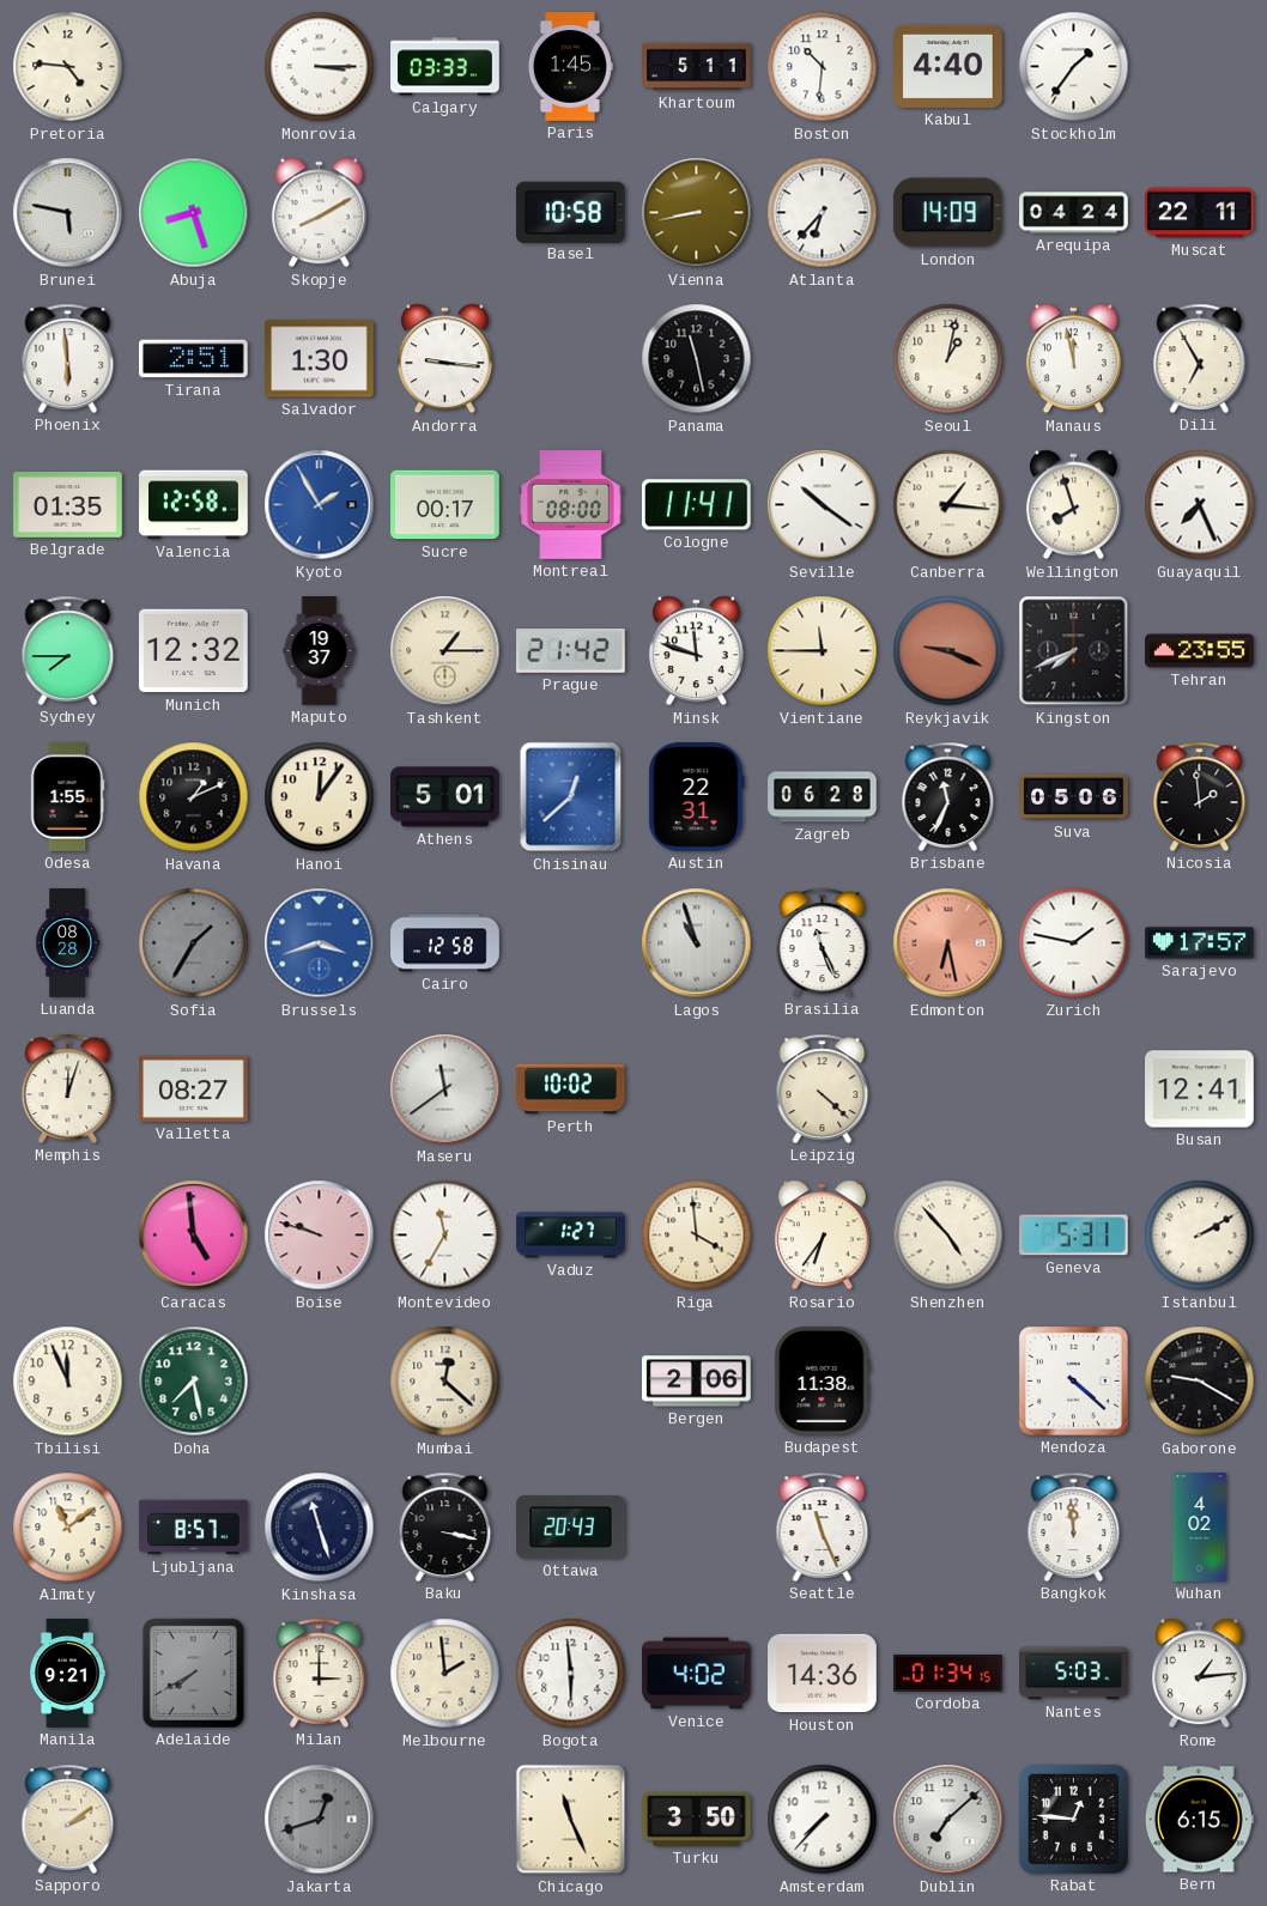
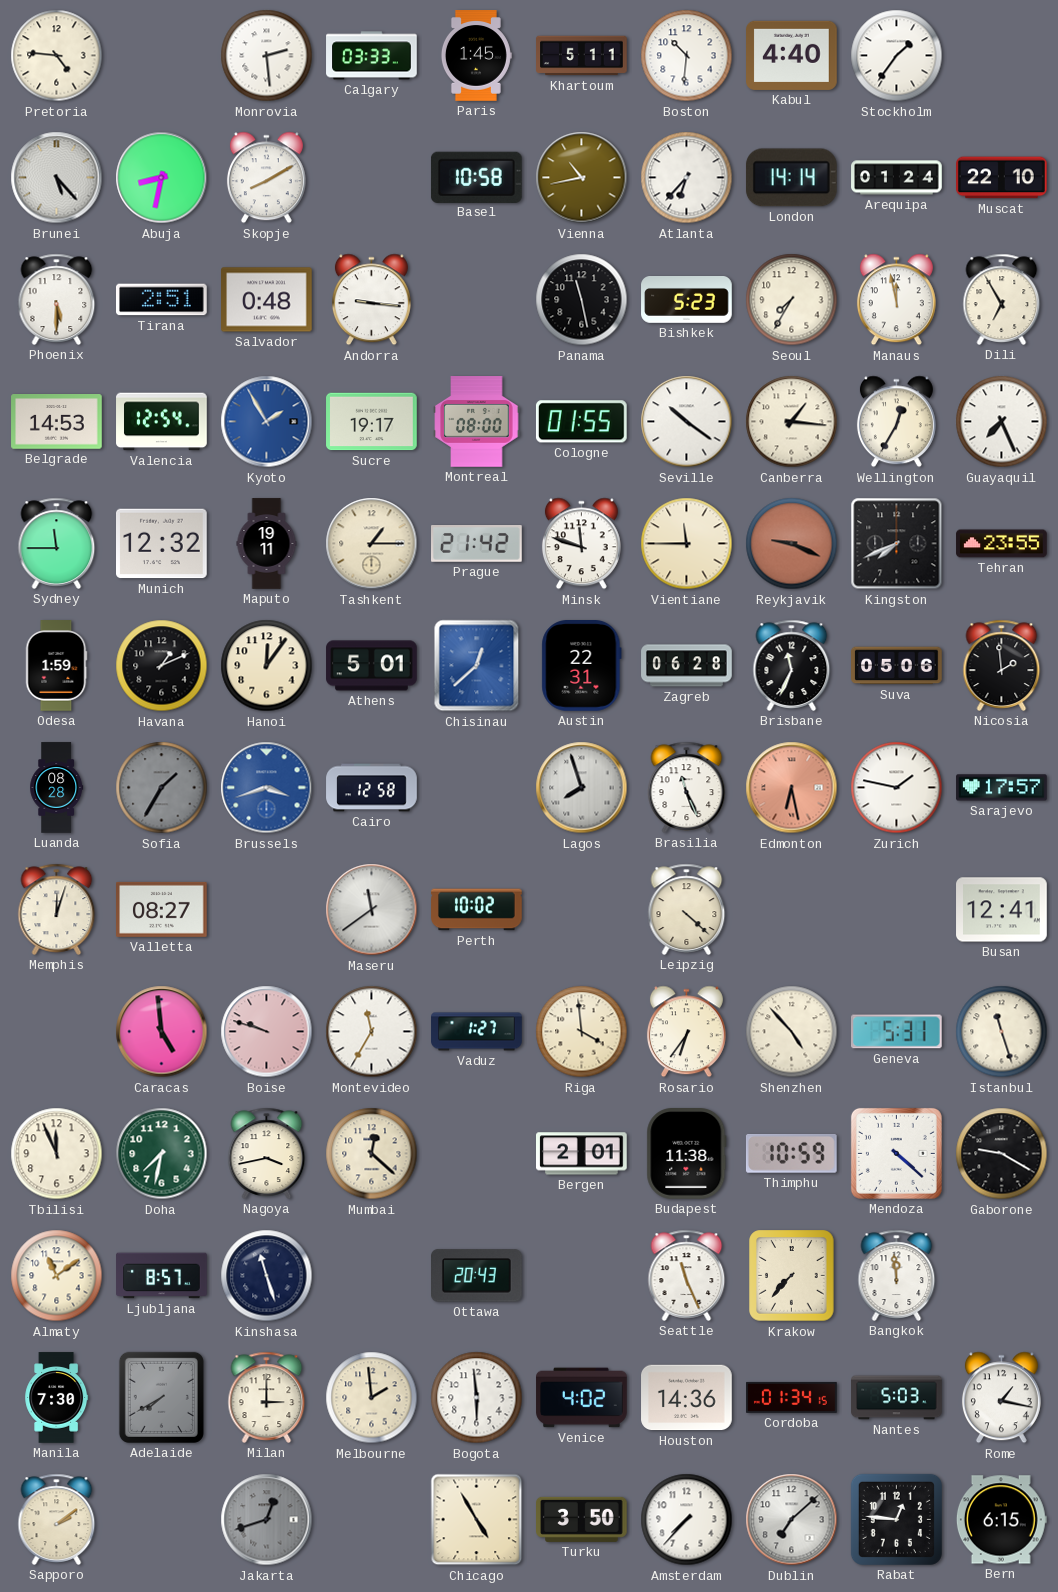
Monrovia: 3:15 -> 2:29 (267, 56)
Brunei: 5:47 -> 5:23 (57, 178)
Abuja: 8:27 -> 8:32 (162, 178)
Vienna: 8:43 -> 10:43 (582, 178)
London: 14:09 -> 14:14 (791, 178)
Arequipa: 04:24 -> 01:24 (897, 178)
Muscat: 22:11 -> 22:10 (1002, 178)
Phoenix: 5:59 -> 5:30 (57, 299)
Salvador: 1:30 -> 0:48 (267, 300)
Bishkek: none -> 5:23 (687, 300)
Seoul: 1:02 -> 7:35 (792, 300)
Belgrade: 01:35 -> 14:53 (57, 422)
Valencia: 12:58 -> 12:54 (162, 422)
Sucre: 00:17 -> 19:17 (372, 422)
Cologne: 11:41 -> 01:55 (581, 422)
Wellington: 7:57 -> 12:35 (896, 422)
Sydney: 7:45 -> 11:45 (57, 543)
Maputo: 19:37 -> 19:11 (267, 544)
Odesa: 1:55 -> 1:59 (56, 666)
Lagos: 10:57 -> 7:57 (582, 788)
Istanbul: 2:10 -> 11:27 (1002, 1032)
Doha: 7:28 -> 7:32 (162, 1154)
Nagoya: none -> 3:43 (267, 1153)
Bergen: 2:06 -> 2:01 (582, 1154)
Thimphu: none -> 10:59 (791, 1153)
Baku: 3:17 -> none (445, 1526)
Krakow: none -> 7:37 (792, 1276)
Wuhan: 4:02 -> none (1200, 1528)
Manila: 9:21 -> 7:30 (57, 1398)
Rome: 1:14 -> 1:17 (1001, 1398)
Chicago: 11:26 -> 4:55 (477, 1520)
